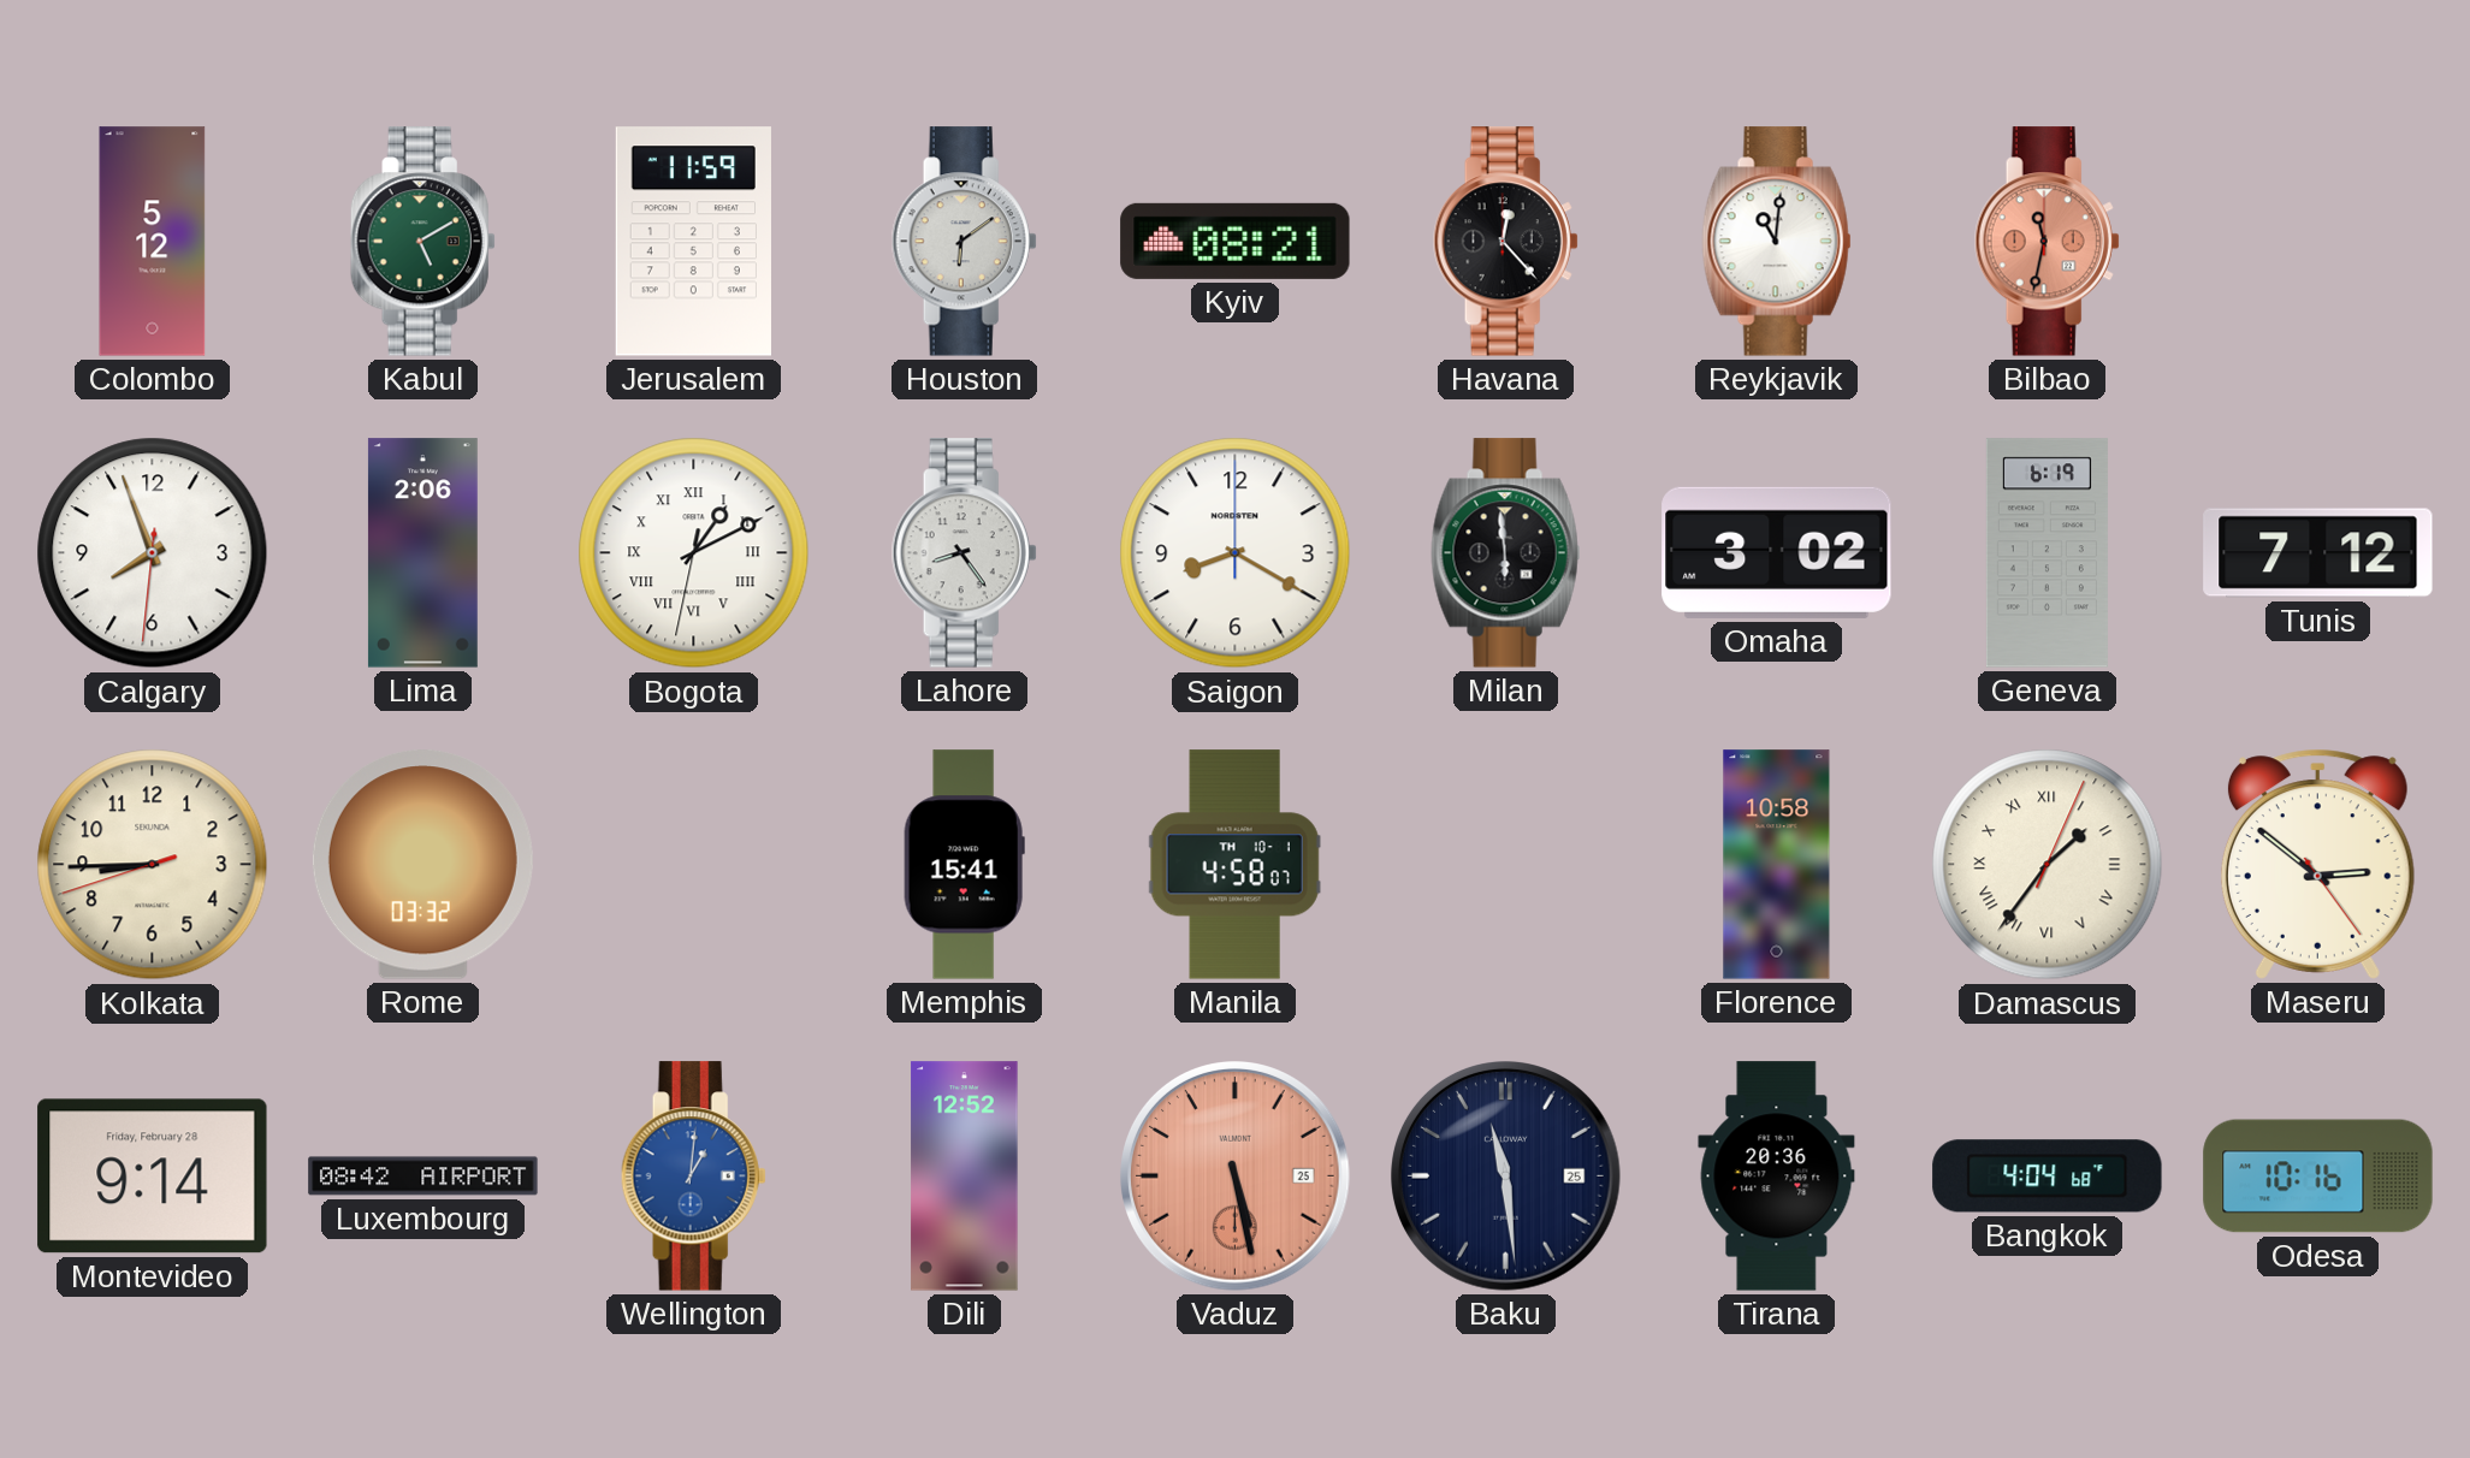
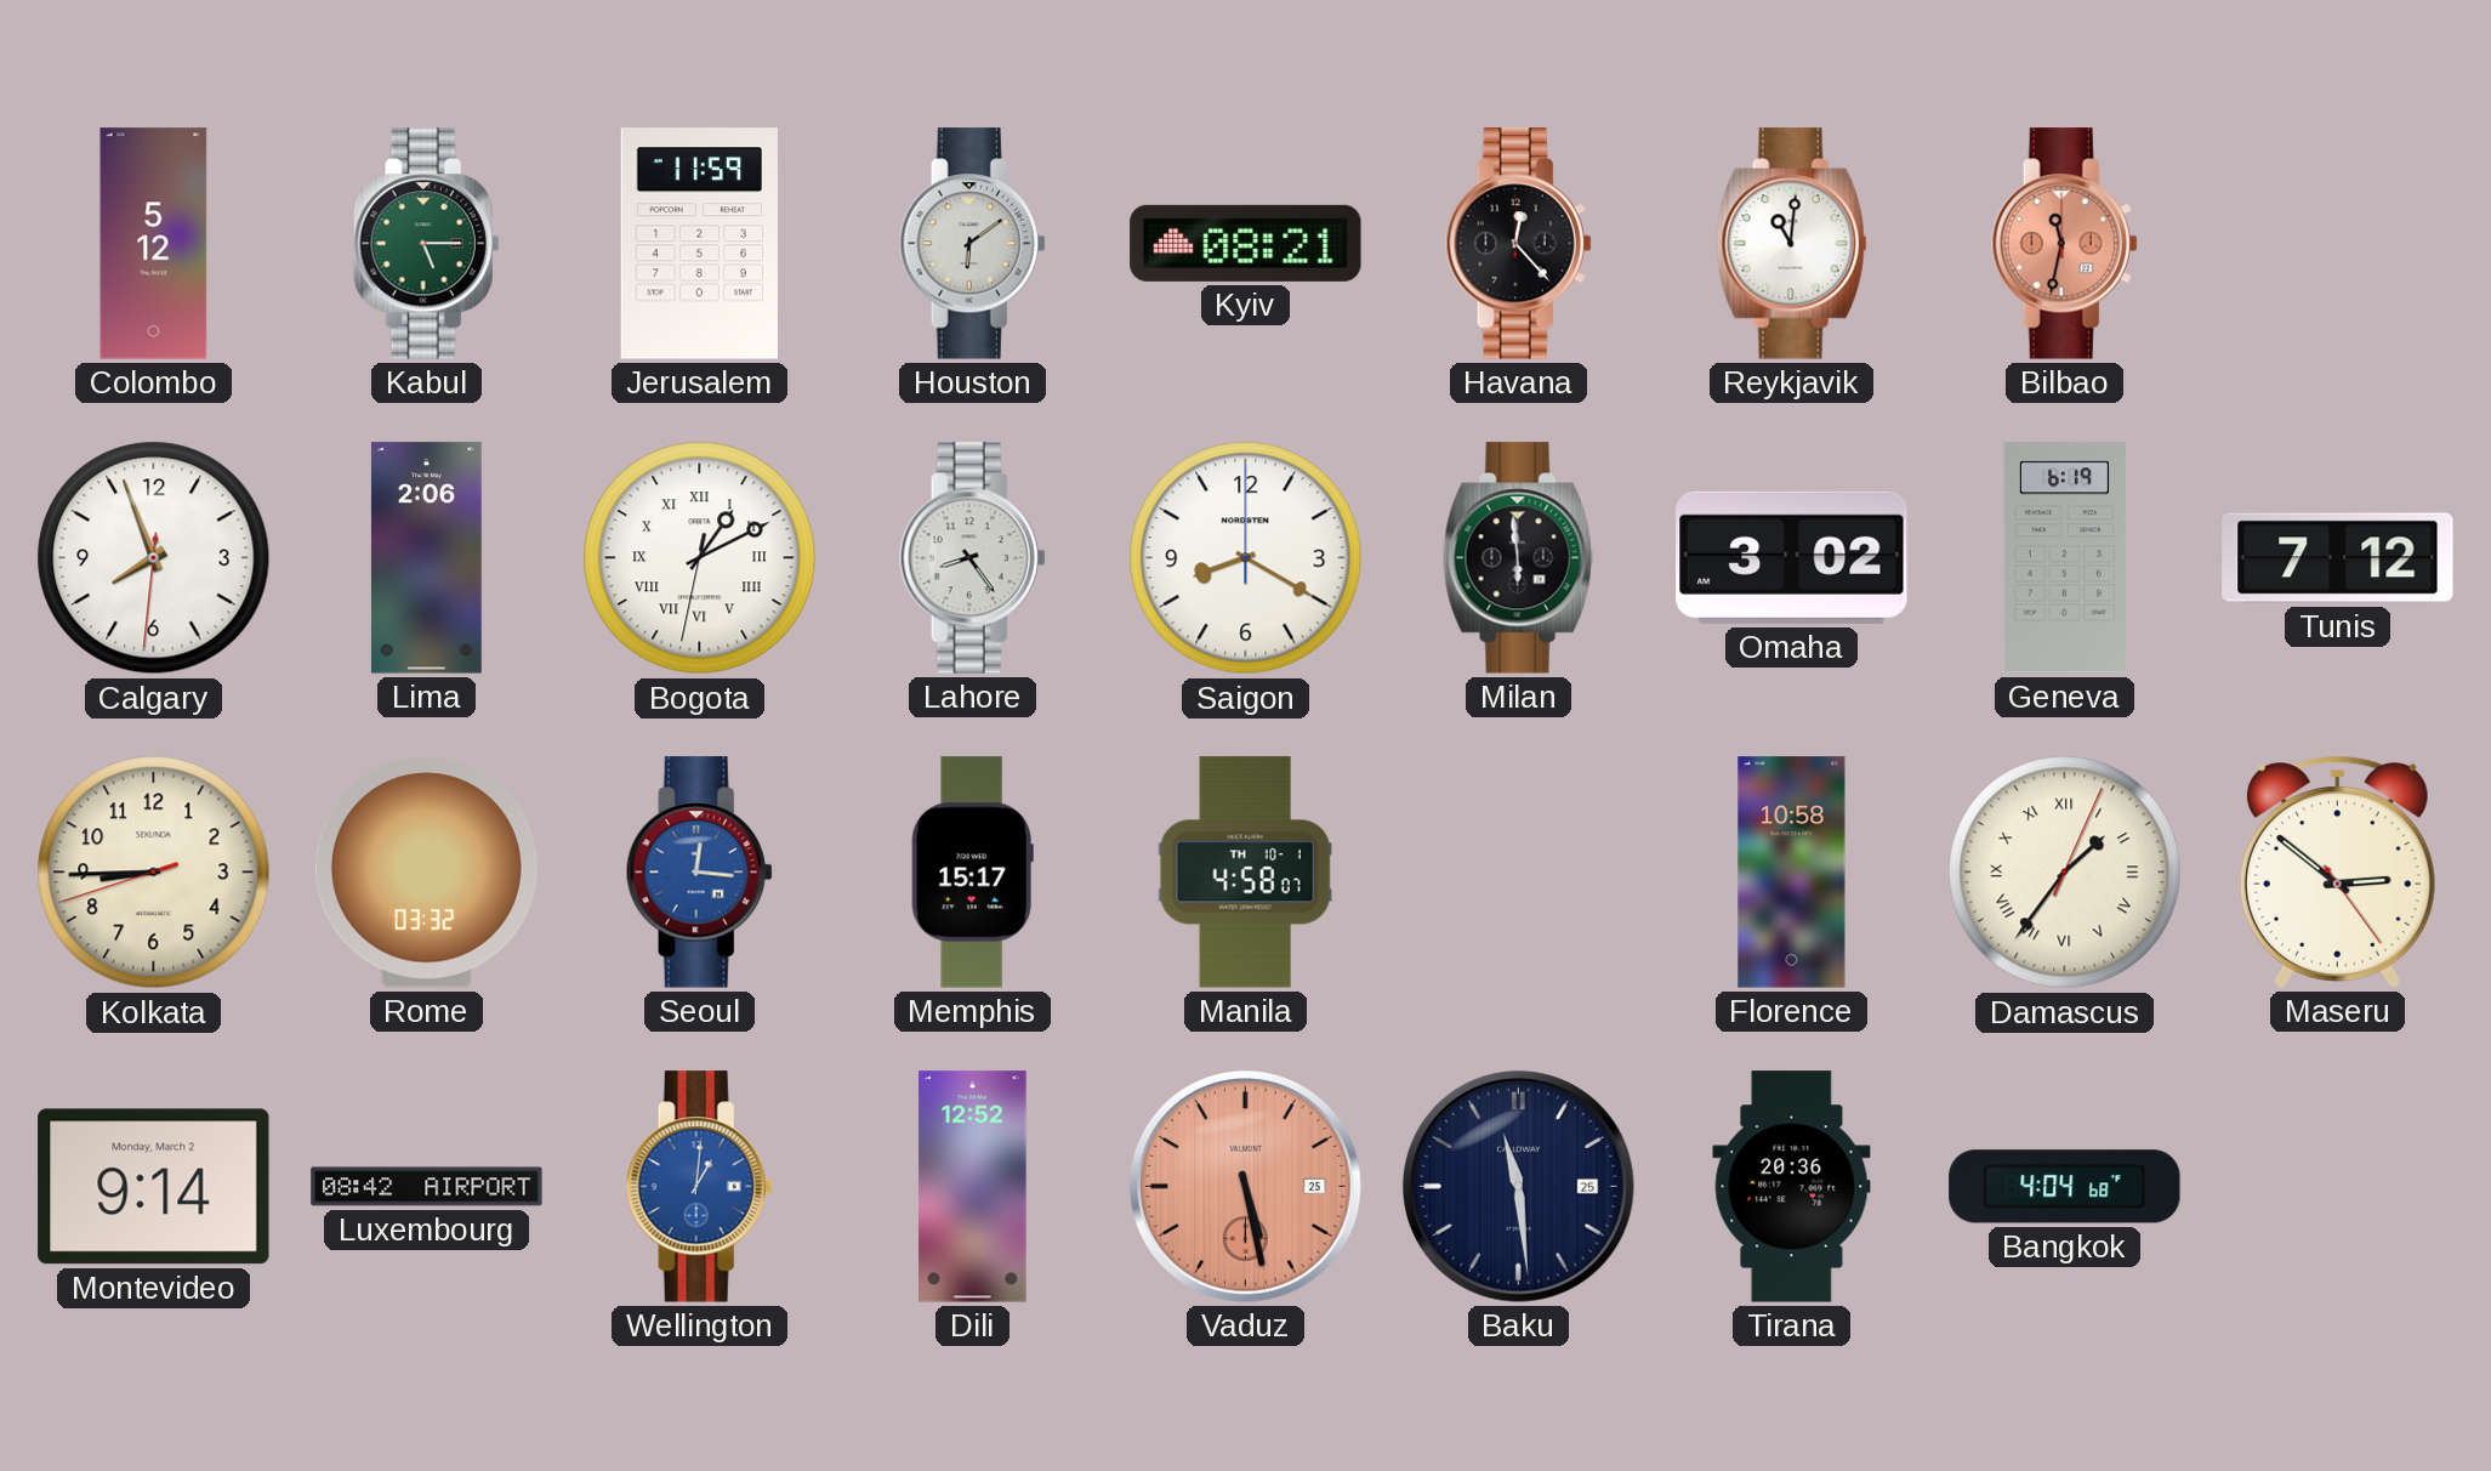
Kabul: 5:10 -> 5:15 (426, 244)
Seoul: none -> 12:16 (699, 873)
Memphis: 15:41 -> 15:17 (972, 873)
Montevideo date: Friday, February 28 -> Monday, March 2 (154, 1187)
Odesa: 10:16 -> none (2318, 1177)
